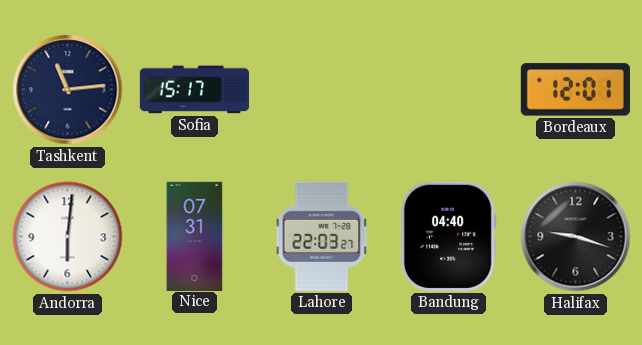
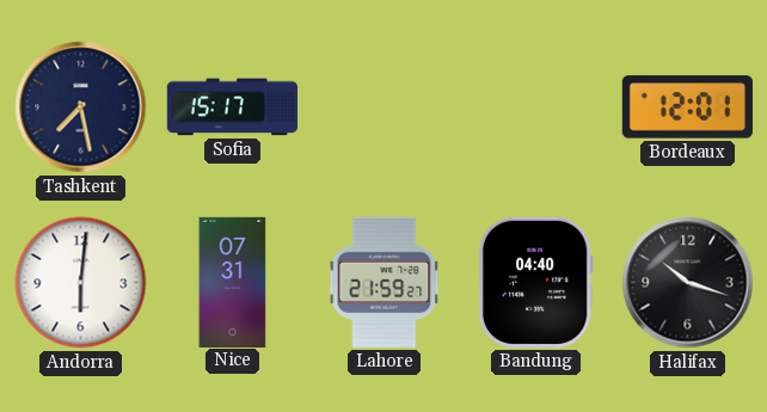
Tashkent: 11:14 -> 7:28 (81, 107)
Lahore: 22:03 -> 21:59 (385, 282)
Halifax: 9:18 -> 10:18 (688, 283)
